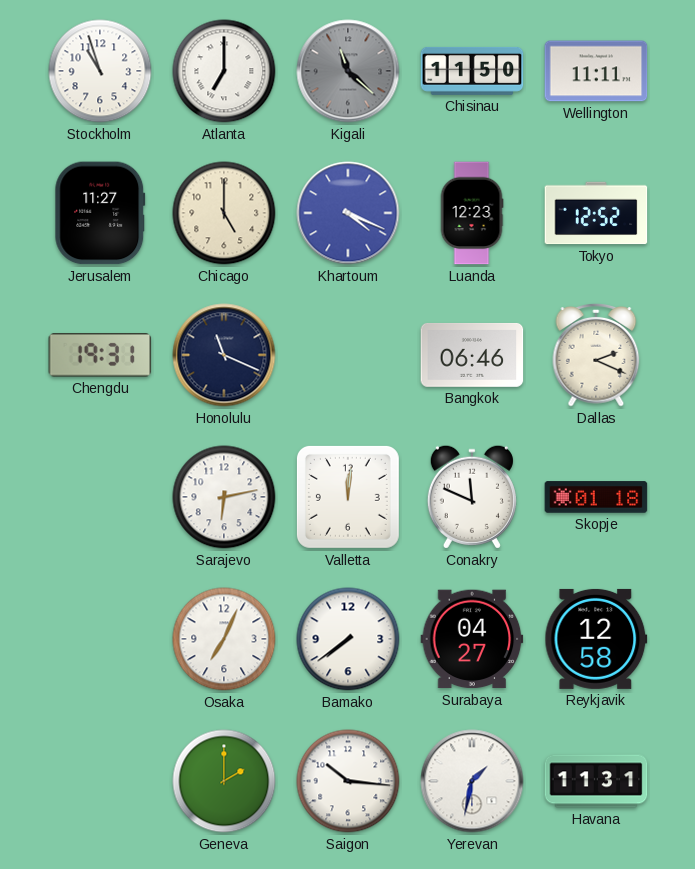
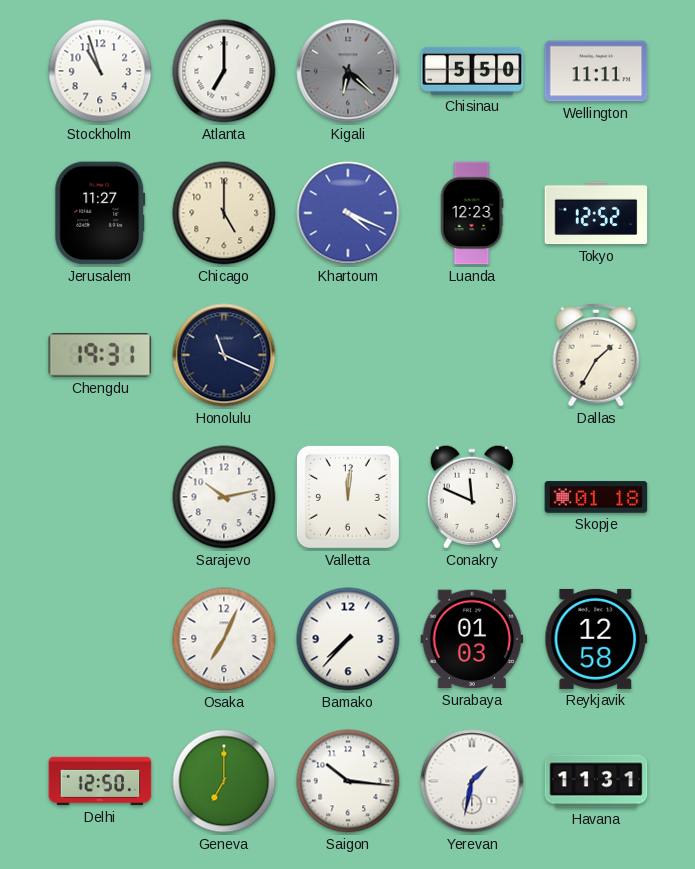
Kigali: 11:22 -> 6:22 (348, 71)
Chisinau: 11:50 -> 5:50 (472, 71)
Bangkok: 06:46 -> none (472, 355)
Dallas: 2:19 -> 1:35 (596, 356)
Sarajevo: 6:13 -> 10:13 (224, 497)
Bamako: 7:39 -> 7:37 (348, 639)
Surabaya: 04:27 -> 01:03 (472, 639)
Delhi: none -> 12:50 (100, 781)
Geneva: 2:00 -> 7:00 (224, 781)
